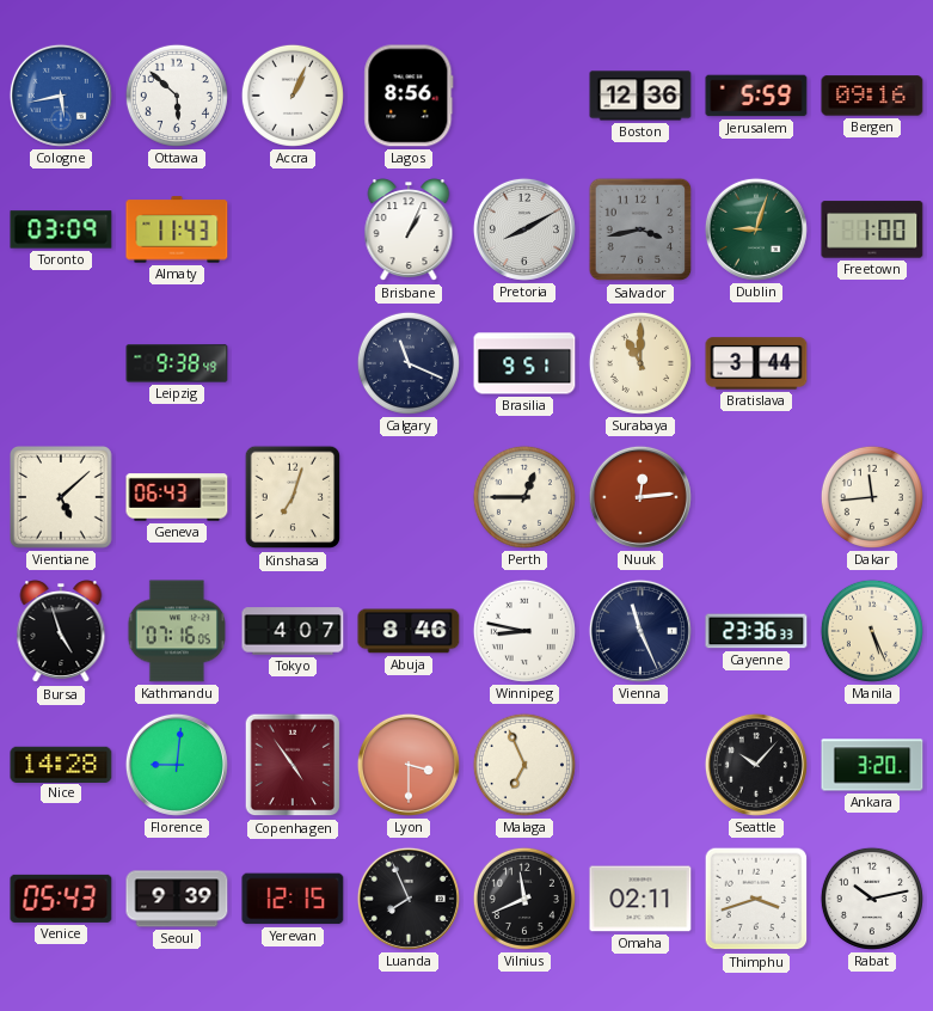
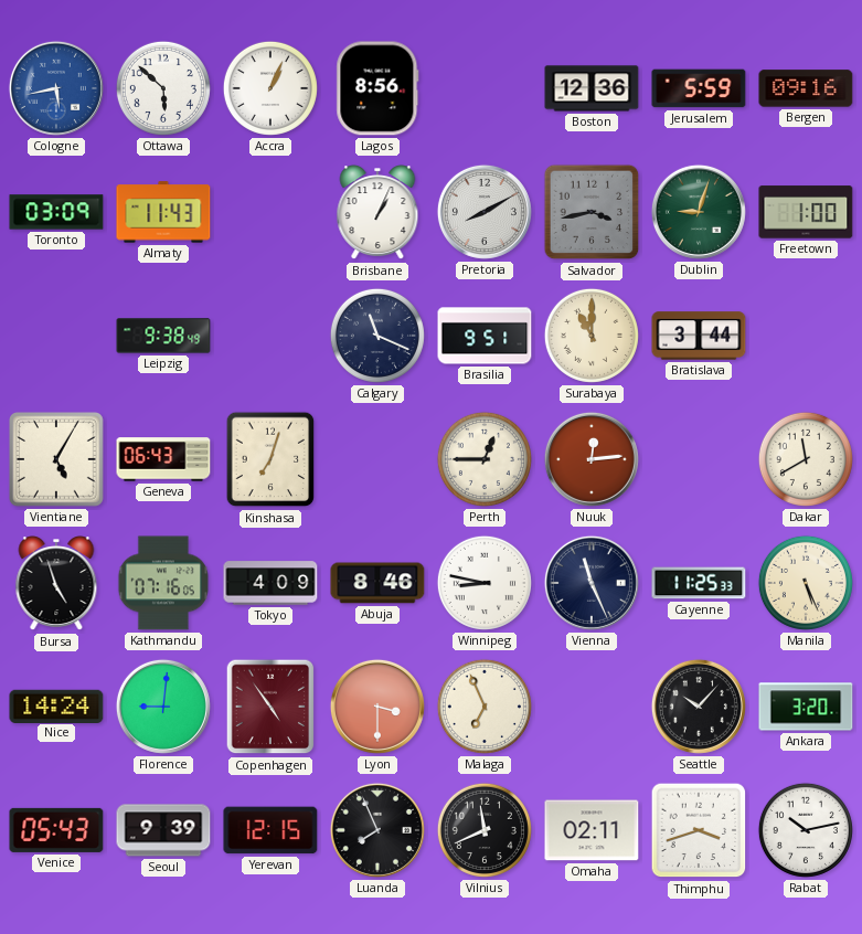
Vientiane: 5:08 -> 5:05 (56, 459)
Dakar: 11:44 -> 11:40 (806, 459)
Tokyo: 4:07 -> 4:09 (270, 583)
Cayenne: 23:36 -> 11:25 (699, 583)
Nice: 14:28 -> 14:24 (56, 705)
